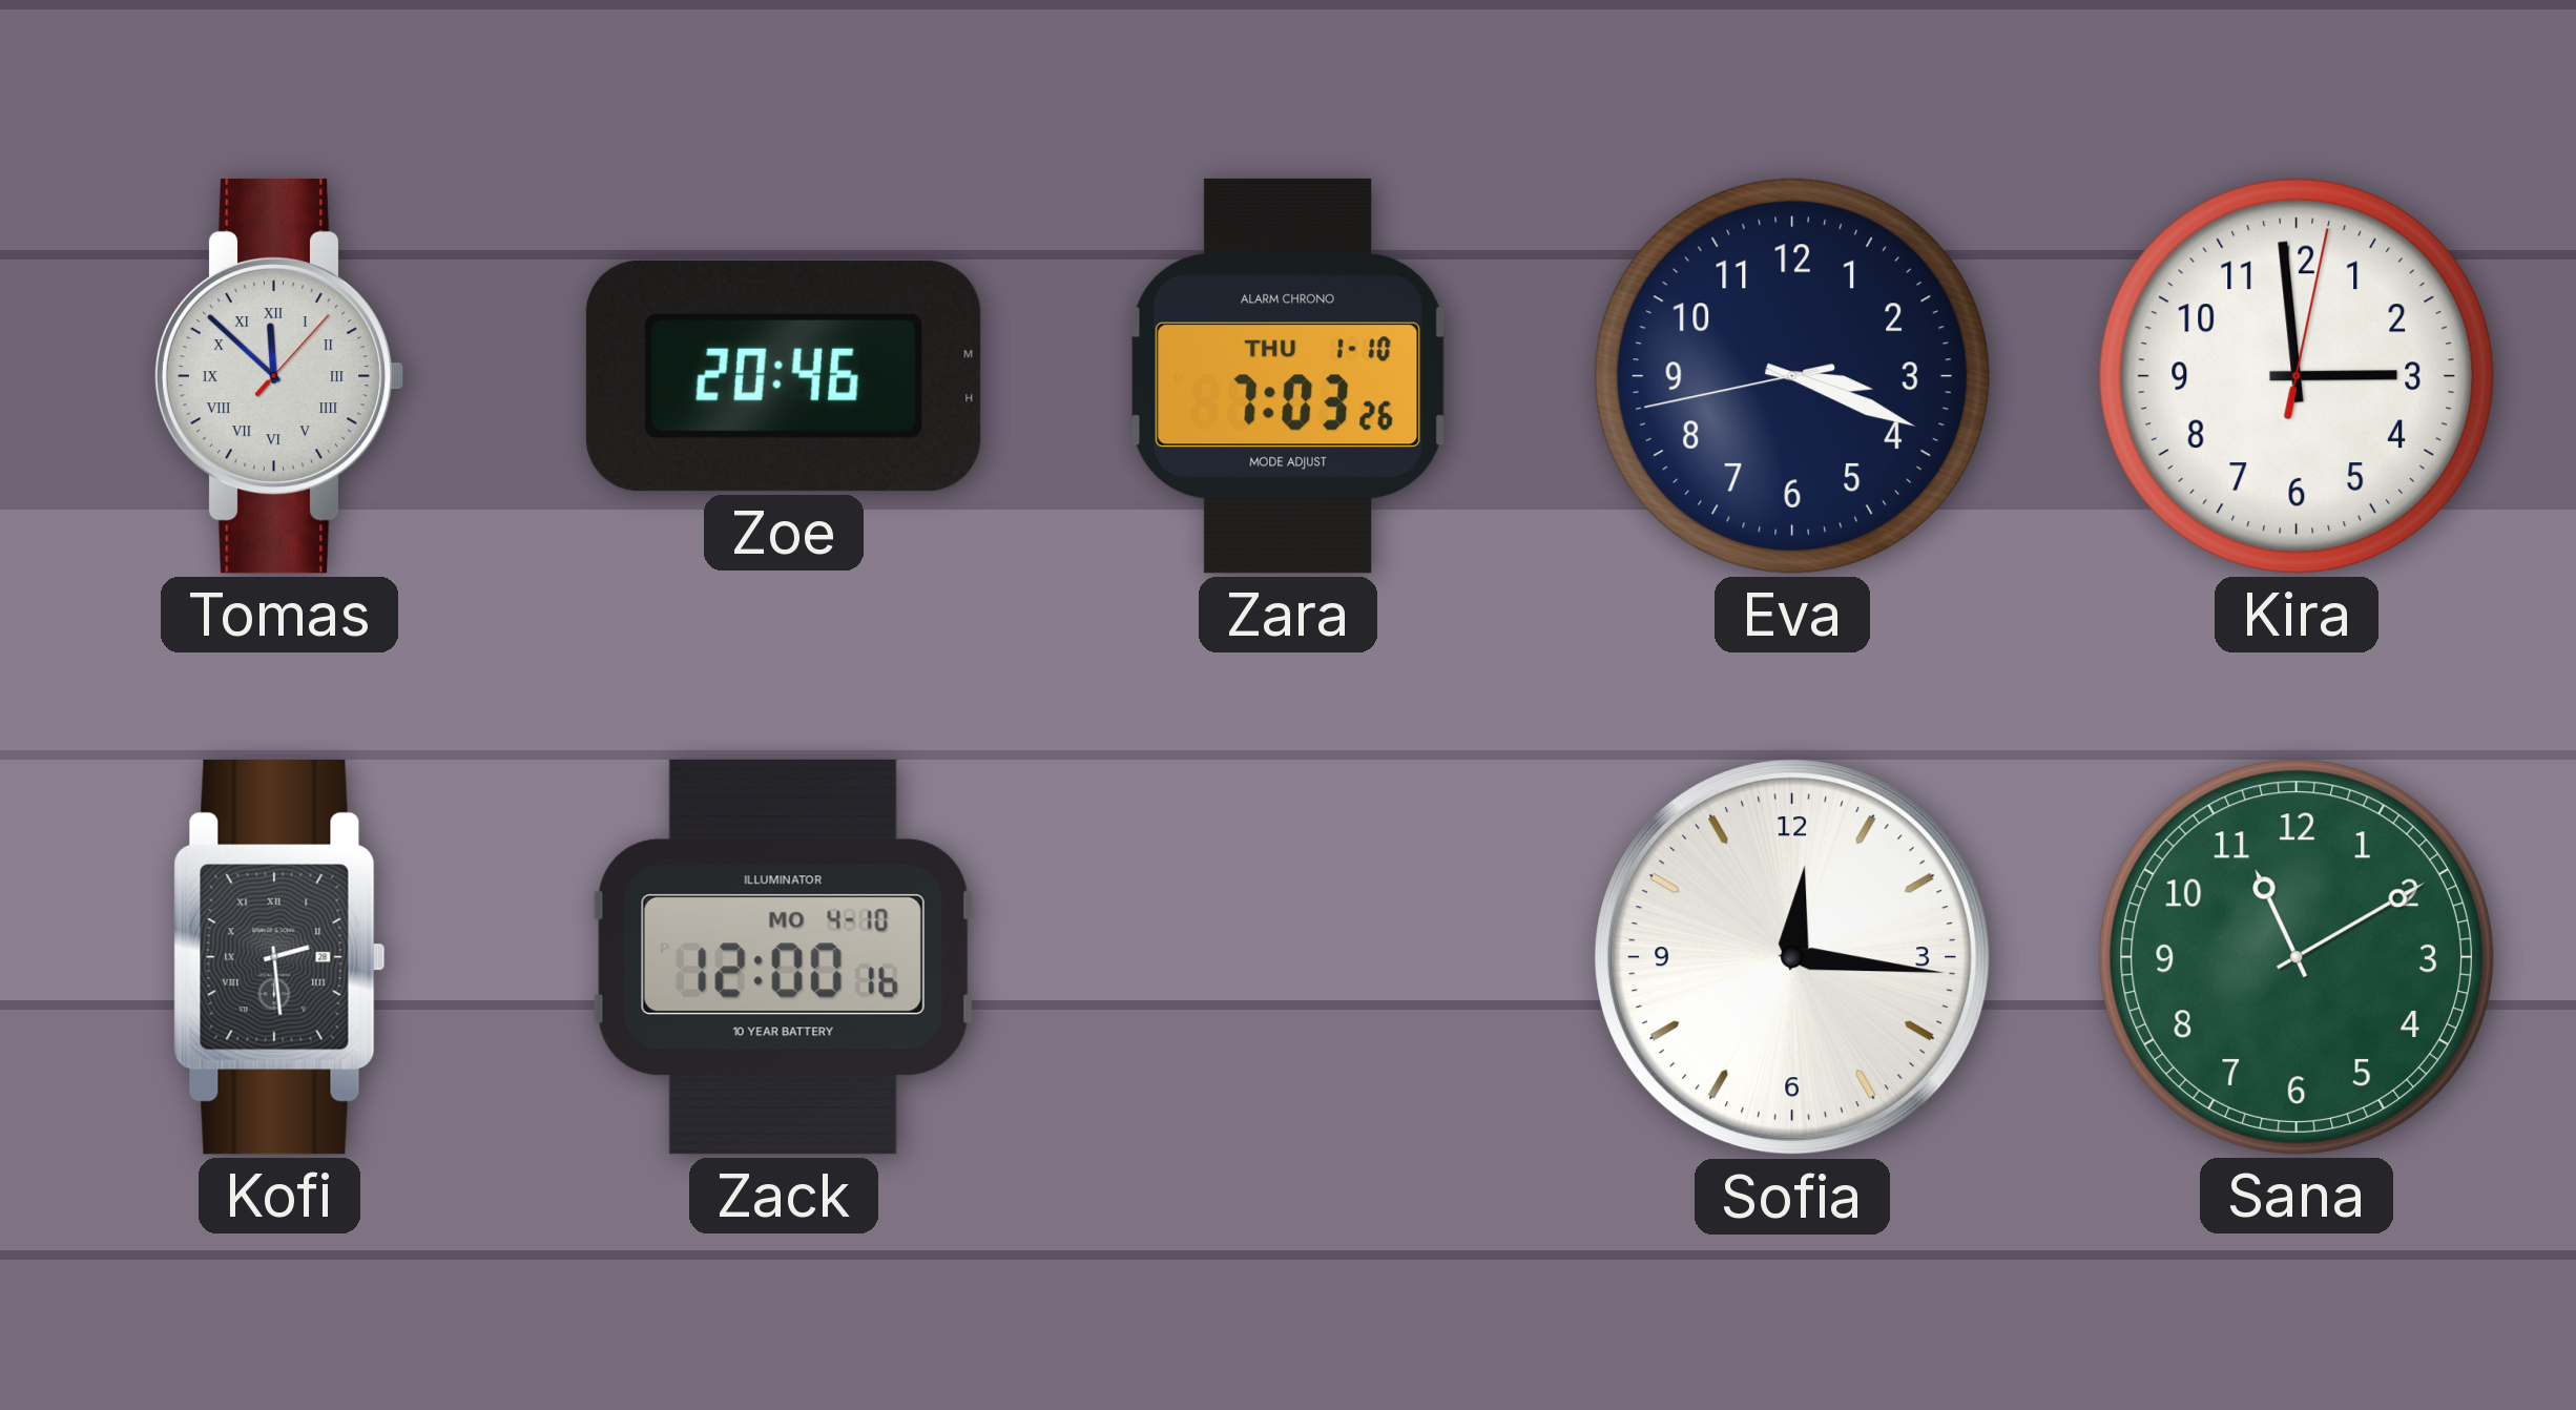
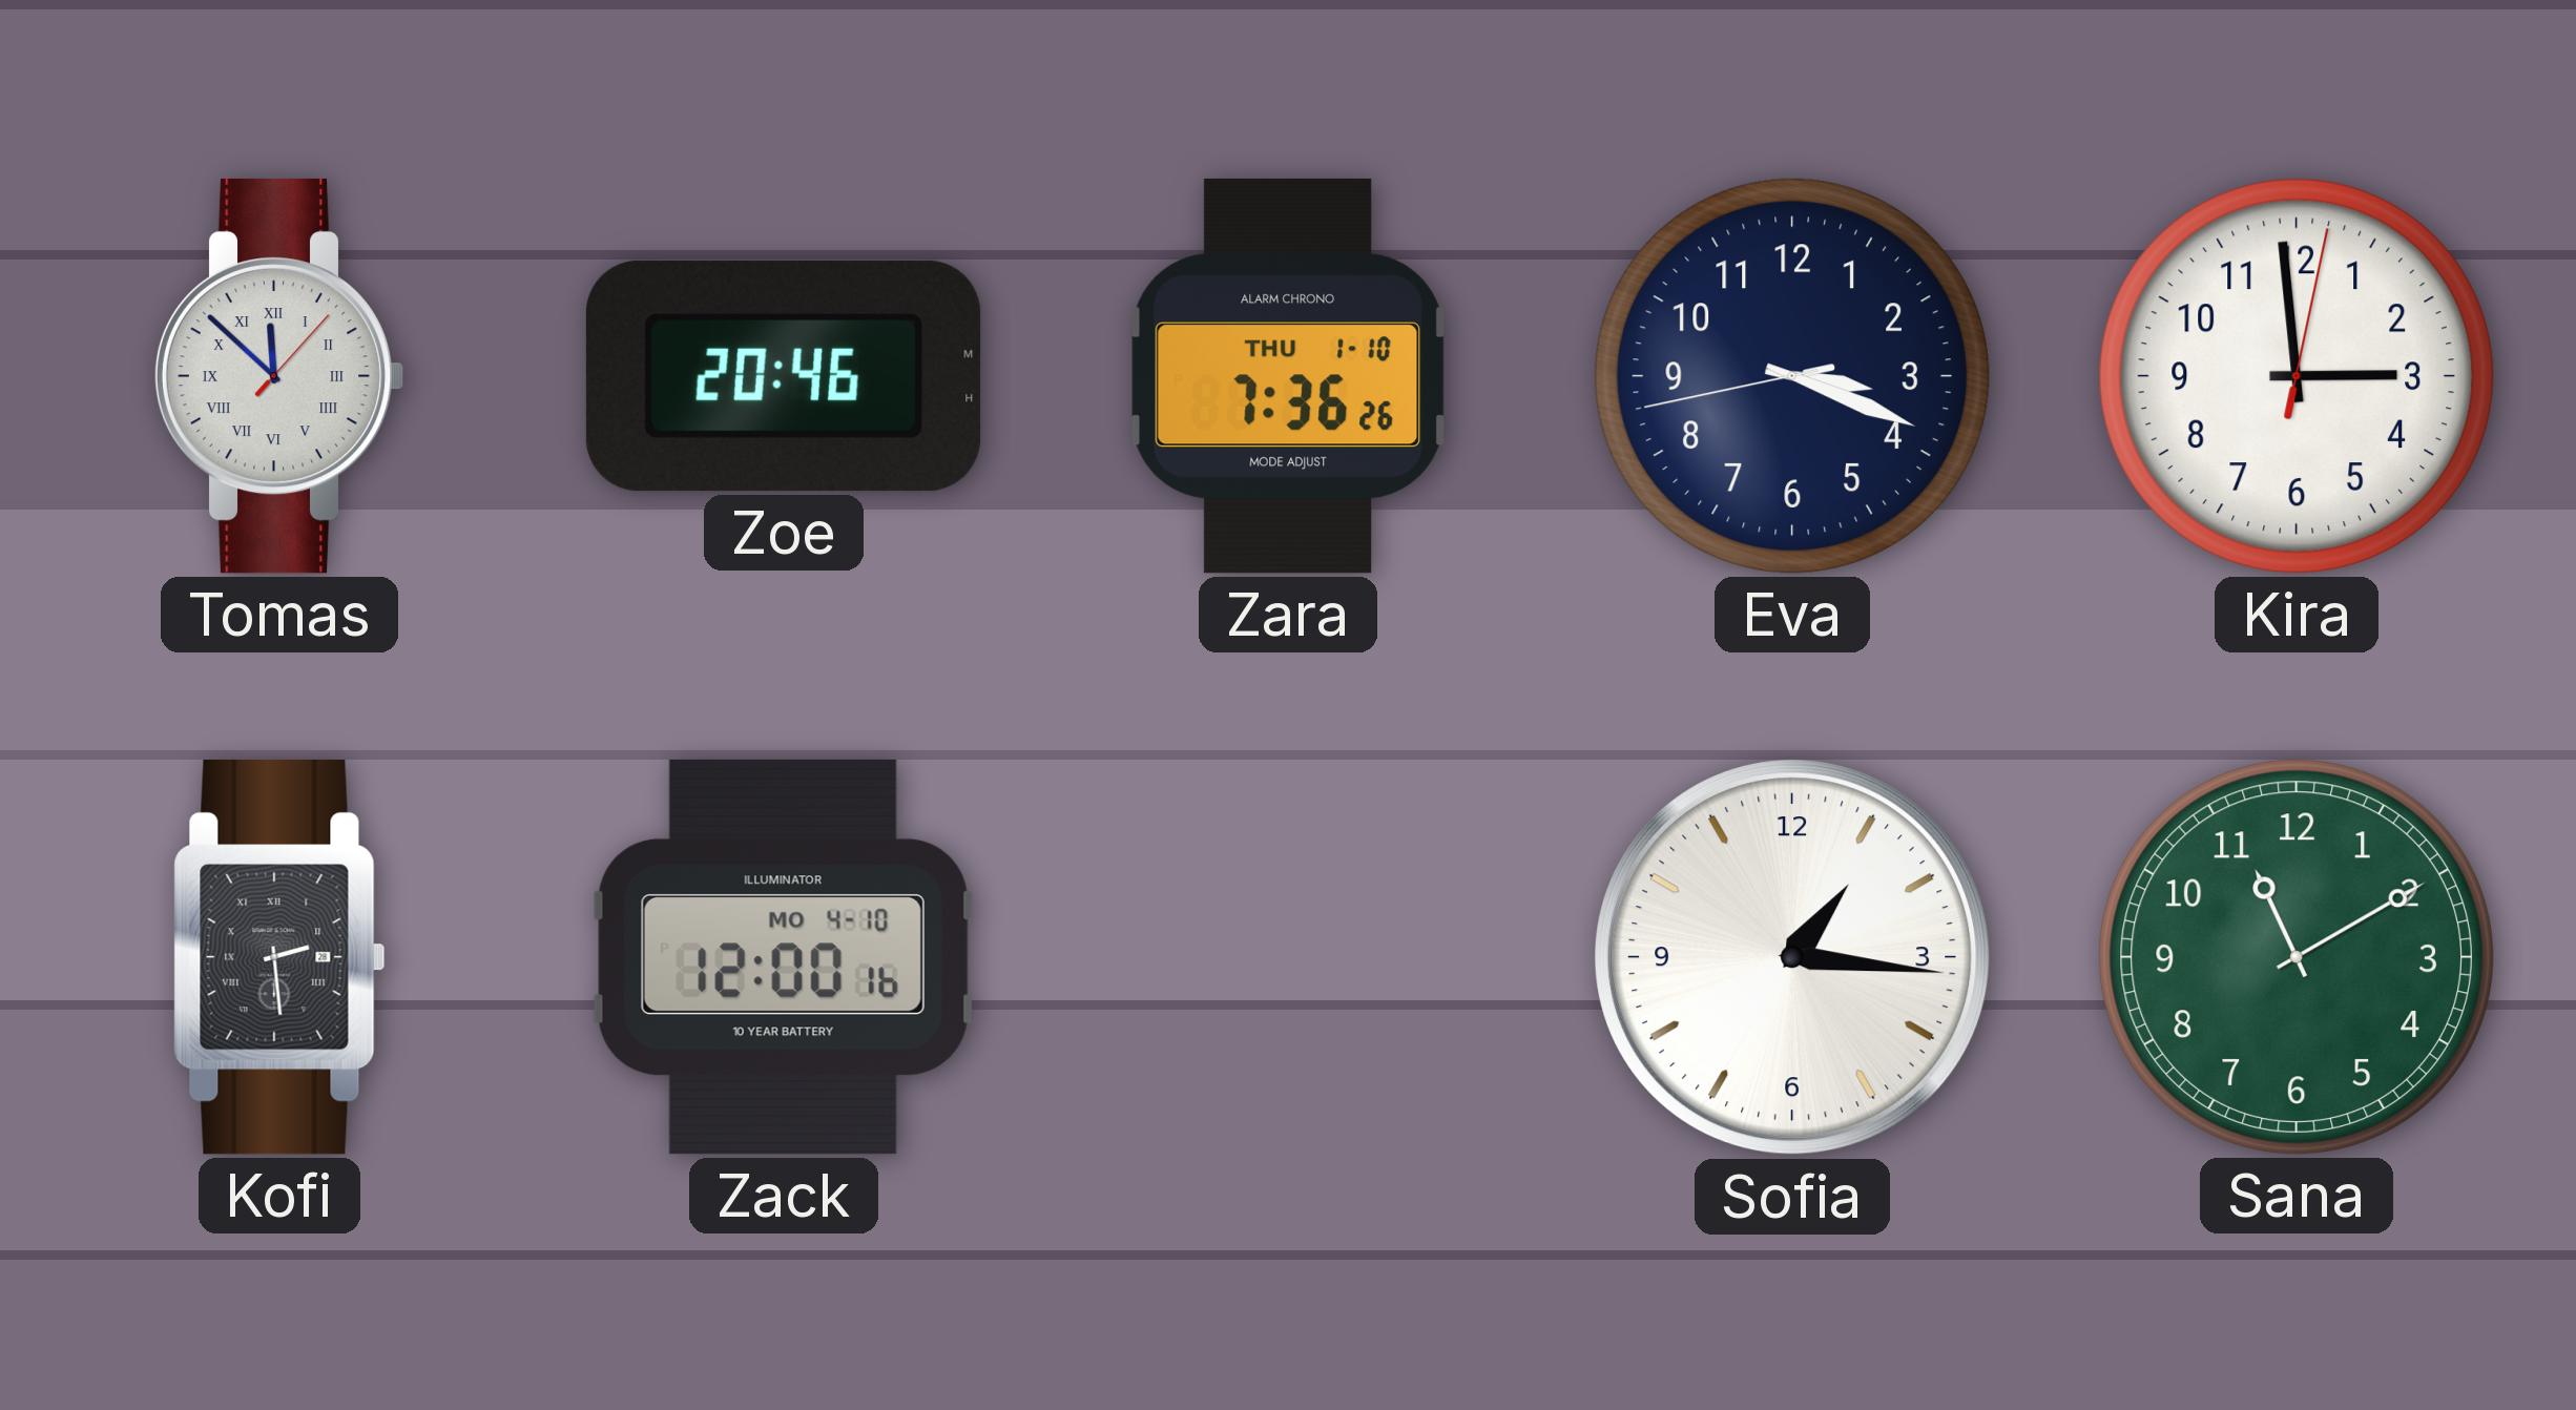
Zara: 7:03 -> 7:36 (1288, 376)
Sofia: 12:16 -> 1:16 (1792, 957)
